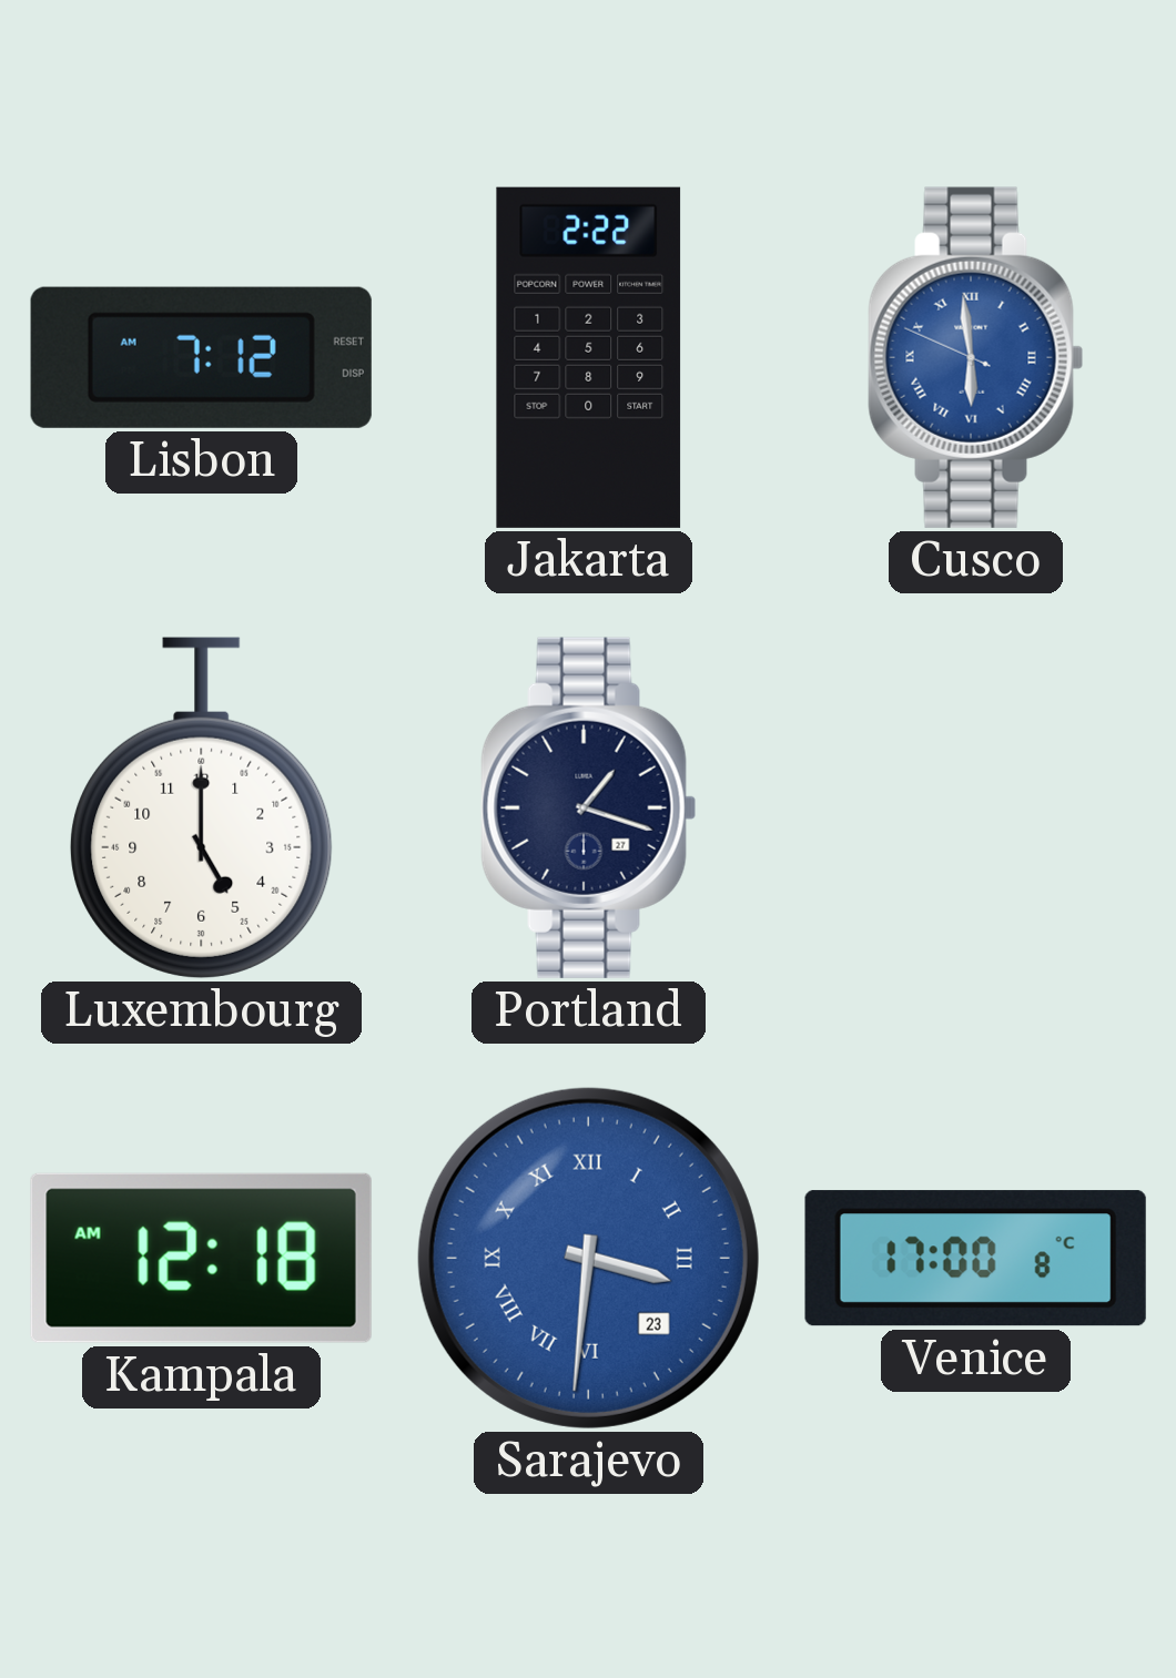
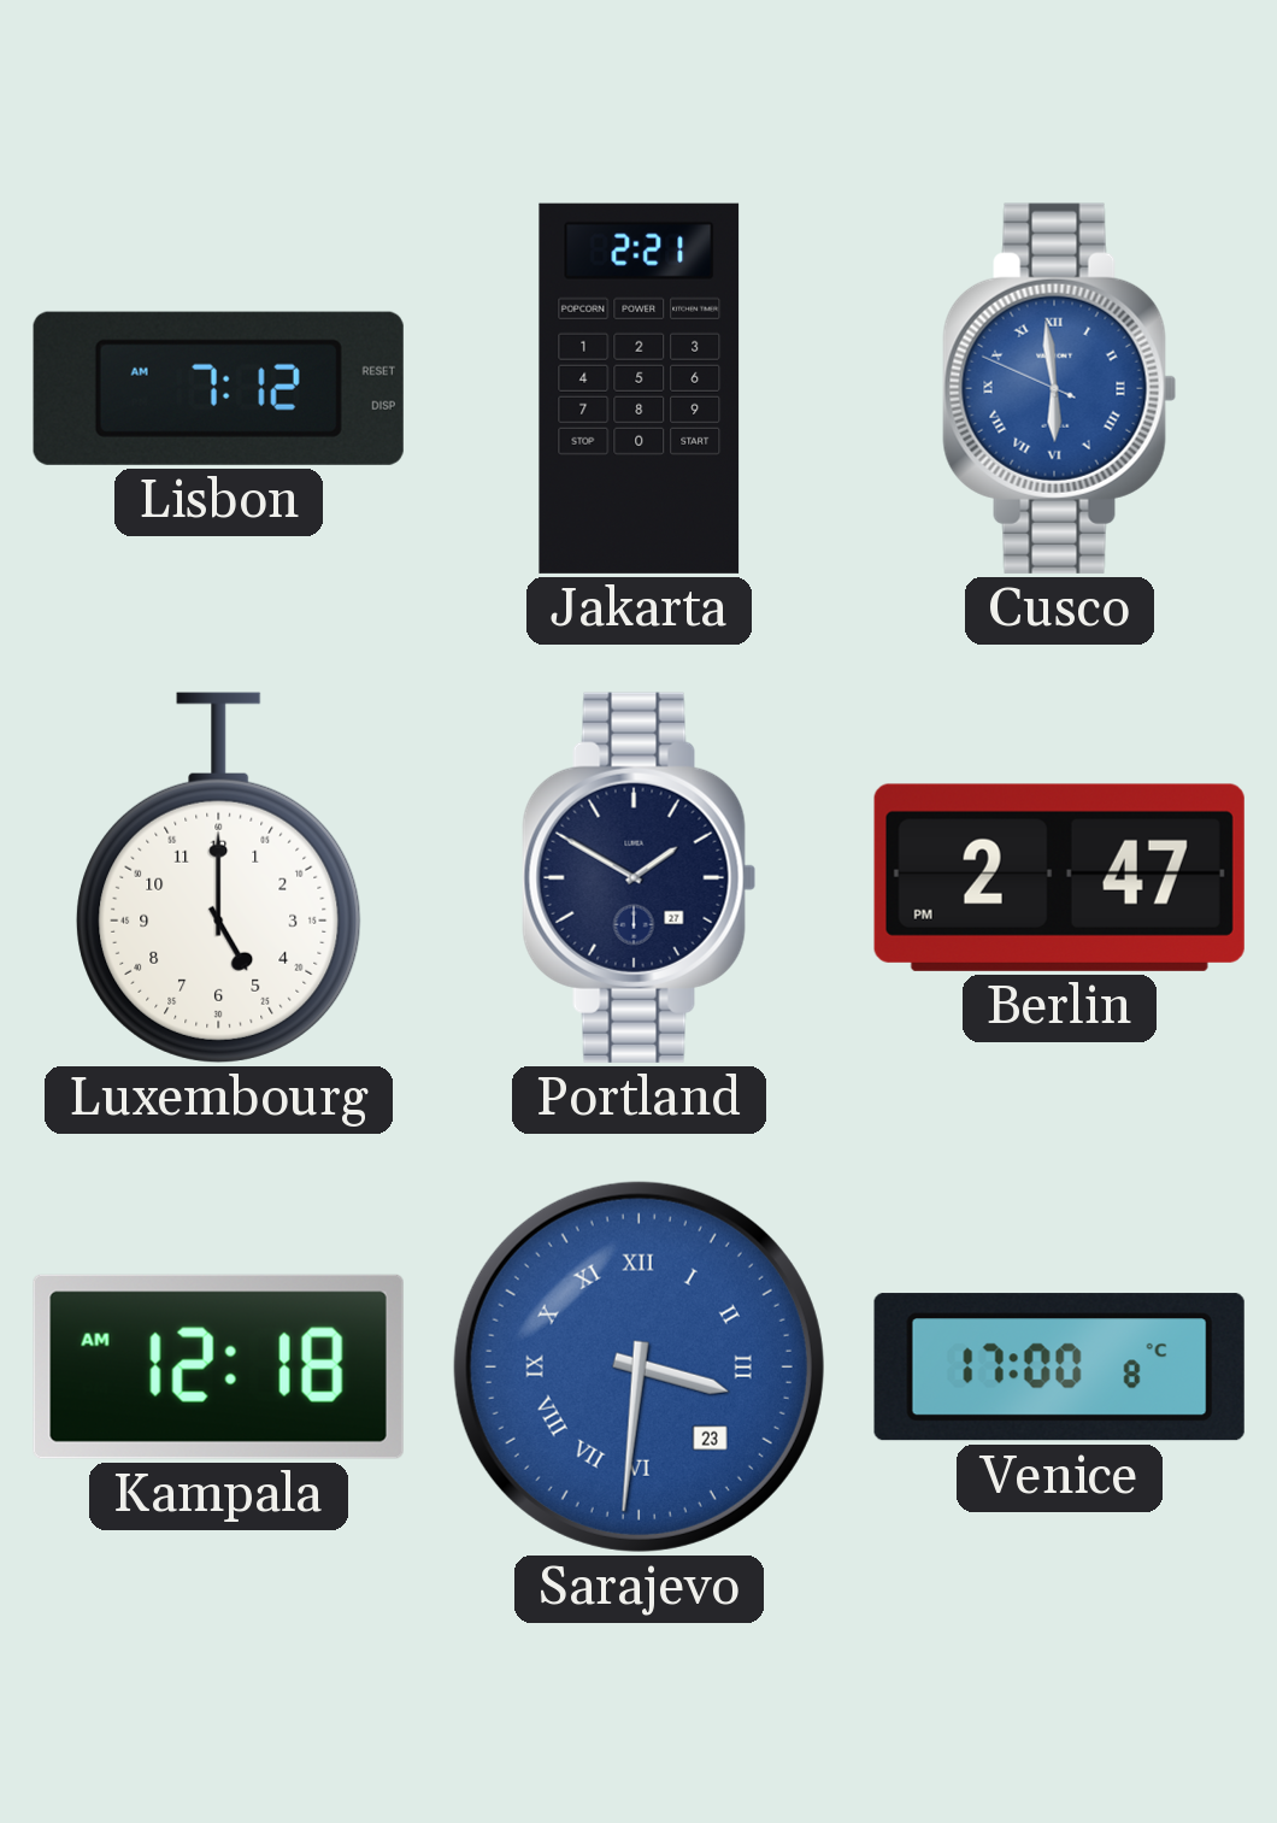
Jakarta: 2:22 -> 2:21 (640, 388)
Portland: 1:18 -> 1:50 (640, 877)
Berlin: none -> 2:47 (1059, 877)
